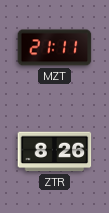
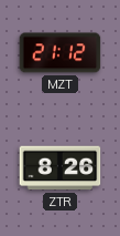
MZT: 21:11 -> 21:12 (61, 53)
